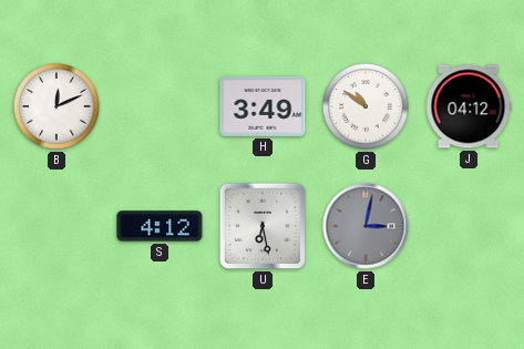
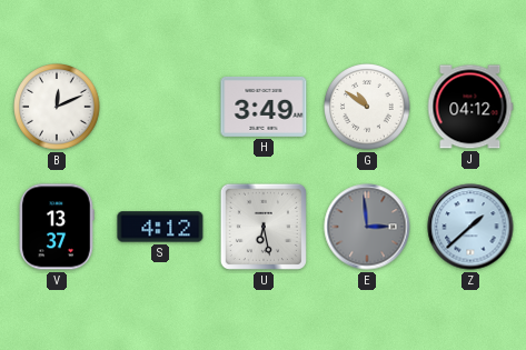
V: none -> 13:37 (57, 227)
E: 3:02 -> 2:59 (367, 227)
Z: none -> 1:38 (470, 227)
